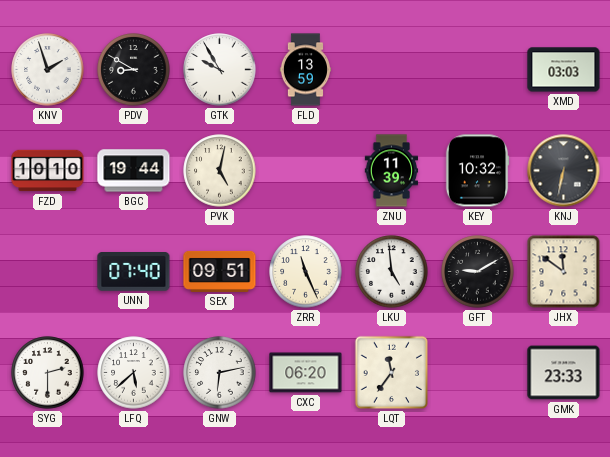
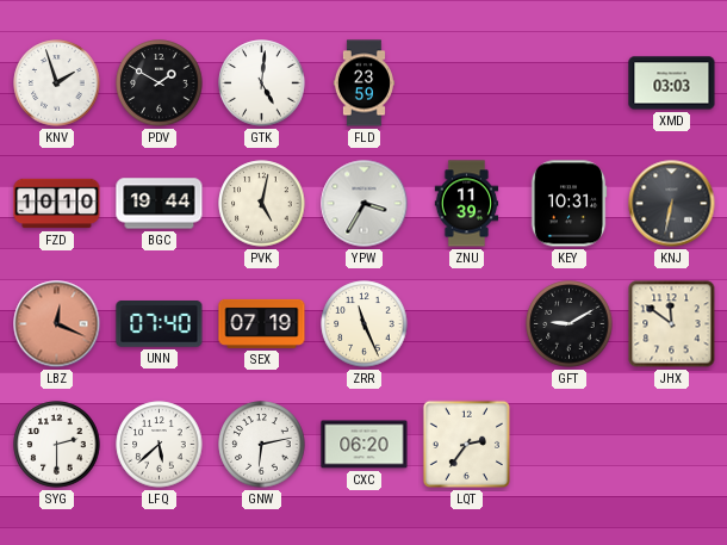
PDV: 8:50 -> 1:50 (160, 83)
GTK: 9:55 -> 5:01 (262, 83)
FLD: 13:59 -> 23:59 (363, 83)
YPW: none -> 3:35 (365, 204)
KEY: 10:32 -> 10:31 (568, 204)
LBZ: none -> 12:19 (57, 324)
SEX: 09:51 -> 07:19 (262, 323)
LKU: 4:59 -> none (392, 272)
LQT: 11:36 -> 2:36 (466, 444)
GMK: 23:33 -> none (564, 373)
